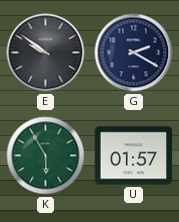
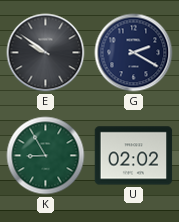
K: 5:55 -> 8:55 (46, 156)
U: 01:57 -> 02:02 (134, 156)
